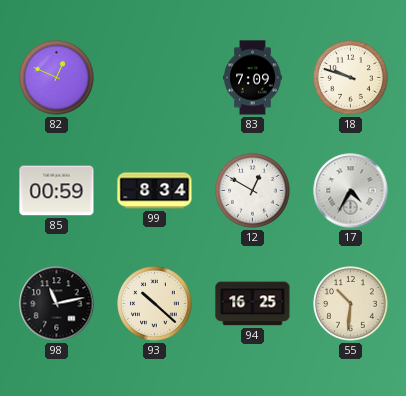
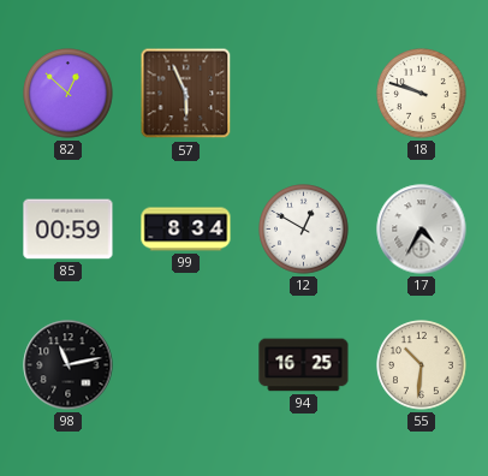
82: 12:49 -> 12:52 (69, 94)
57: none -> 5:56 (186, 94)
83: 7:09 -> none (253, 78)
93: 10:22 -> none (155, 304)
